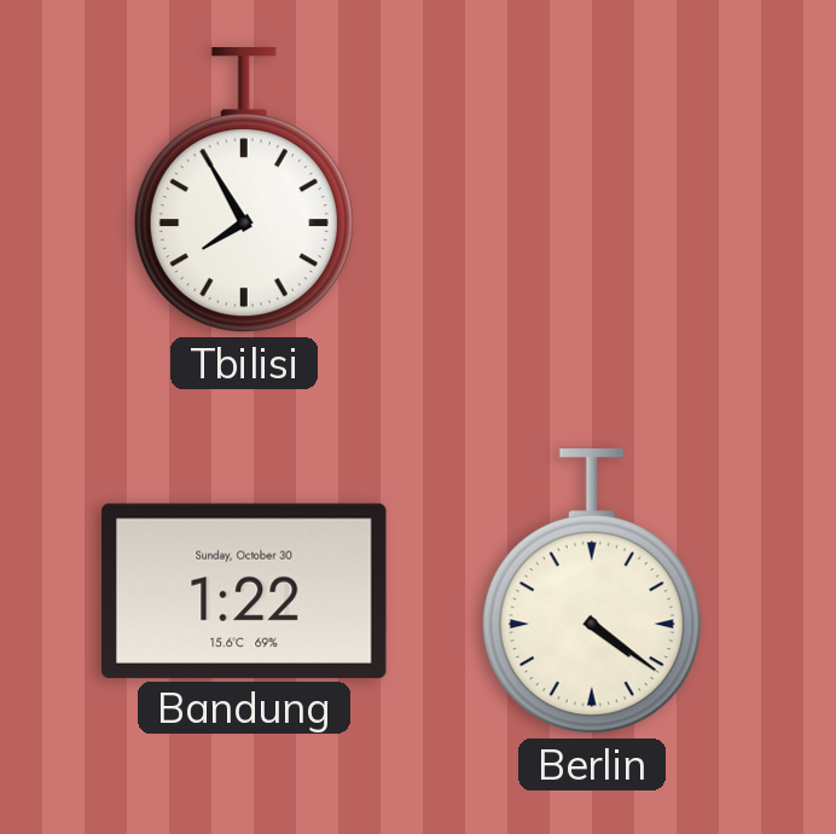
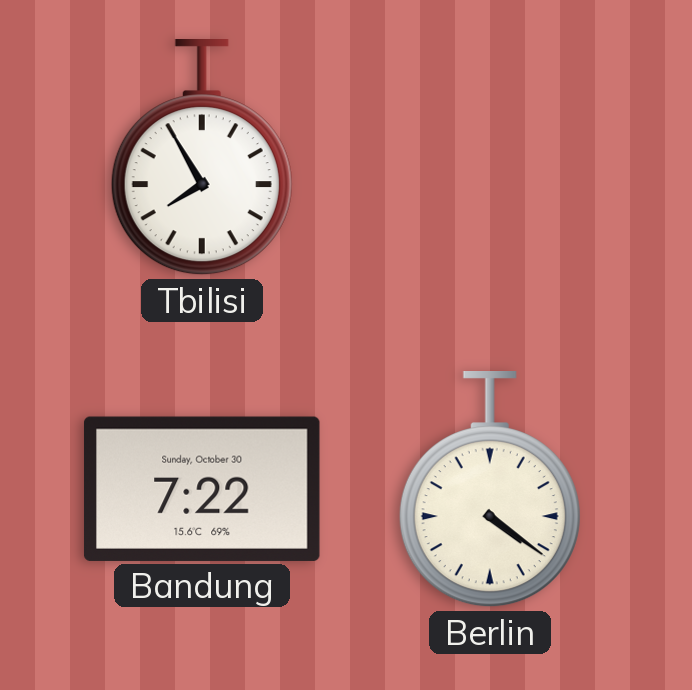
Bandung: 1:22 -> 7:22 (202, 489)
